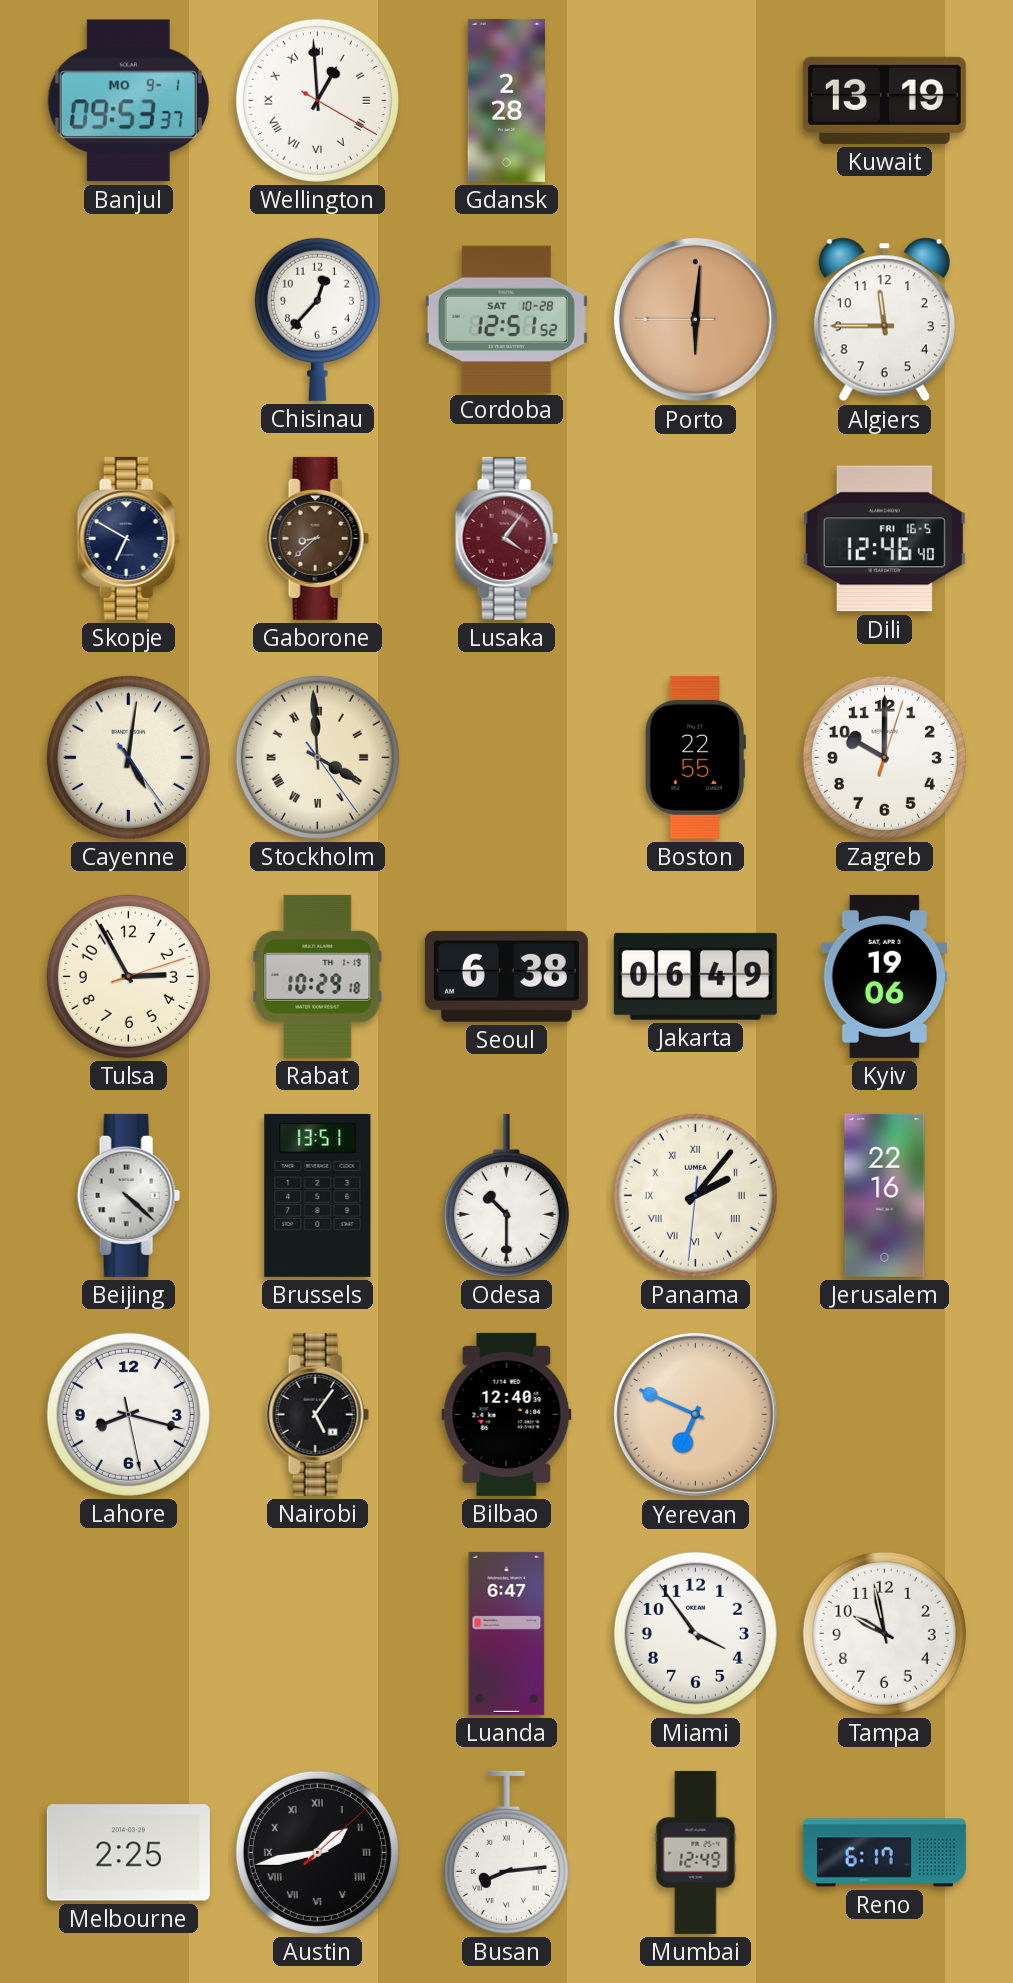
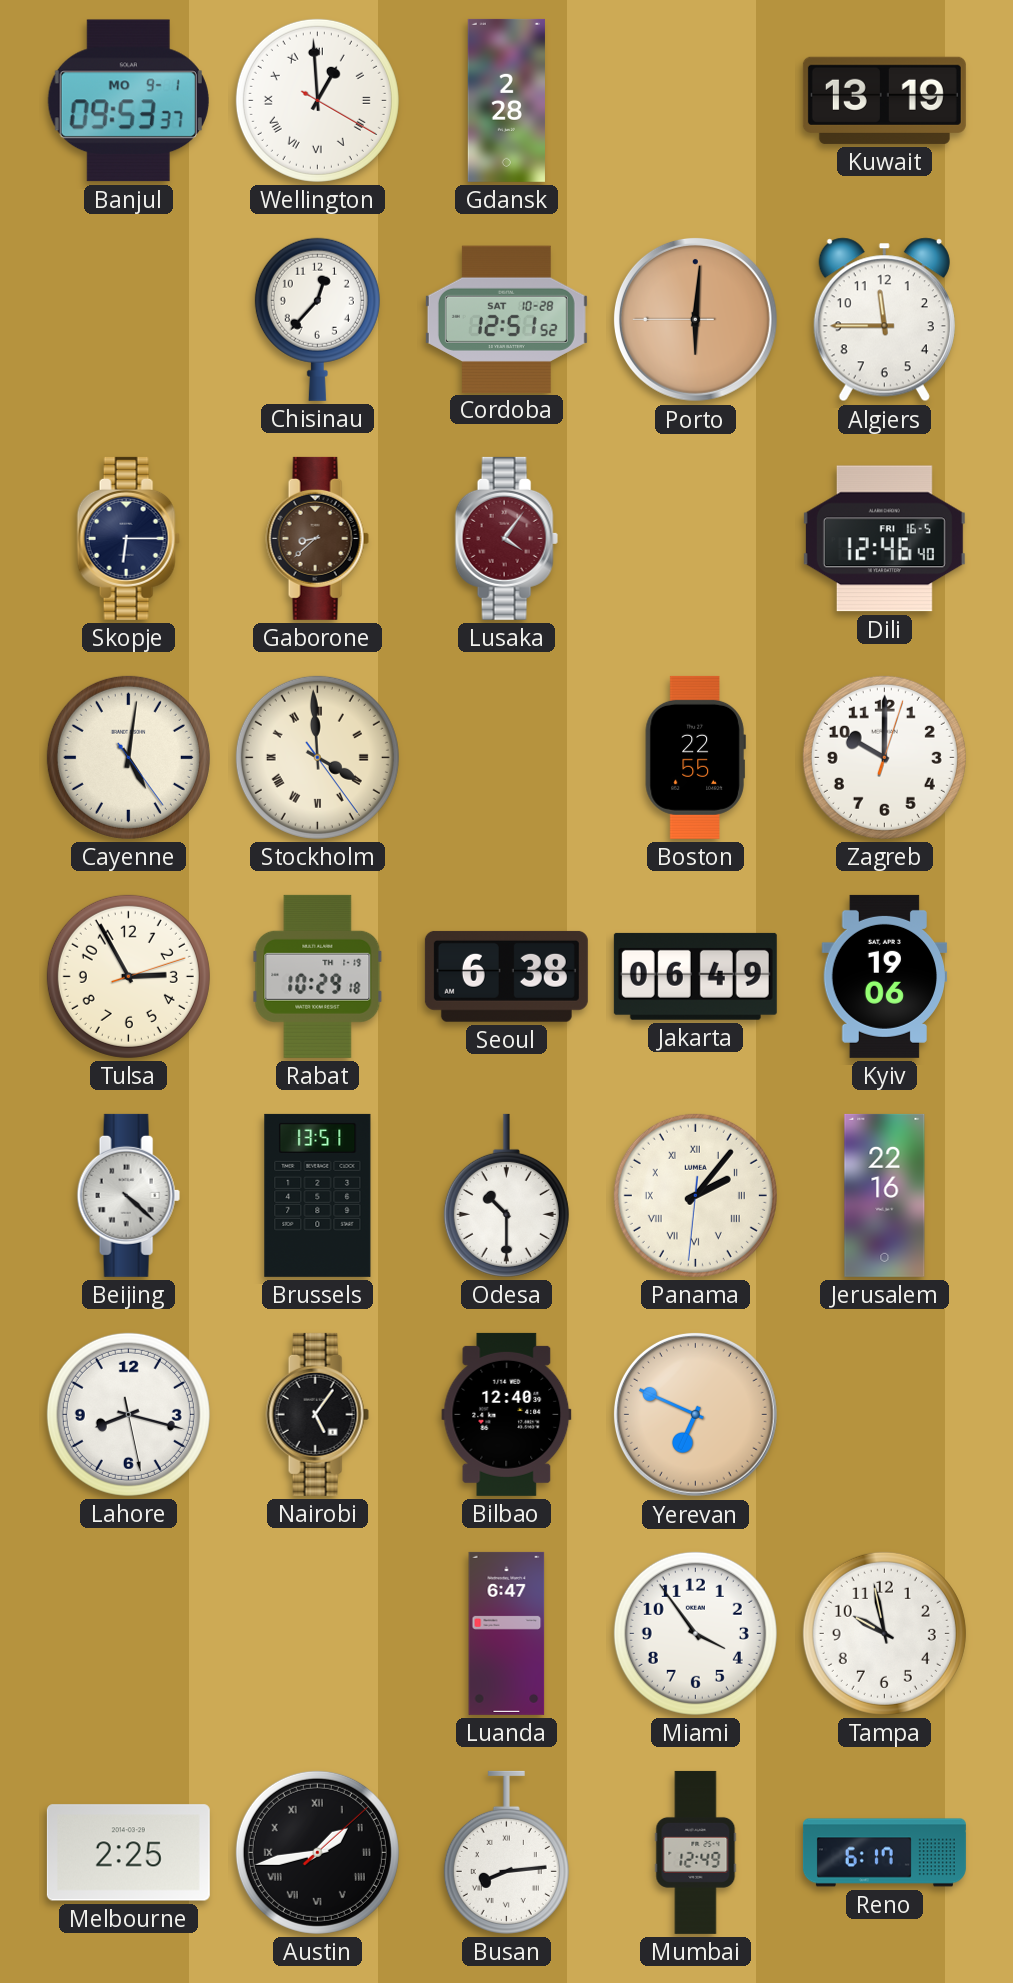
Skopje: 6:50 -> 6:15 (128, 538)
